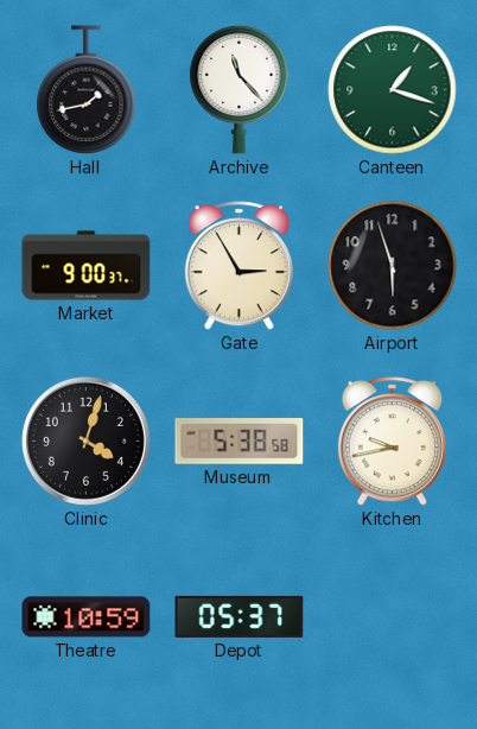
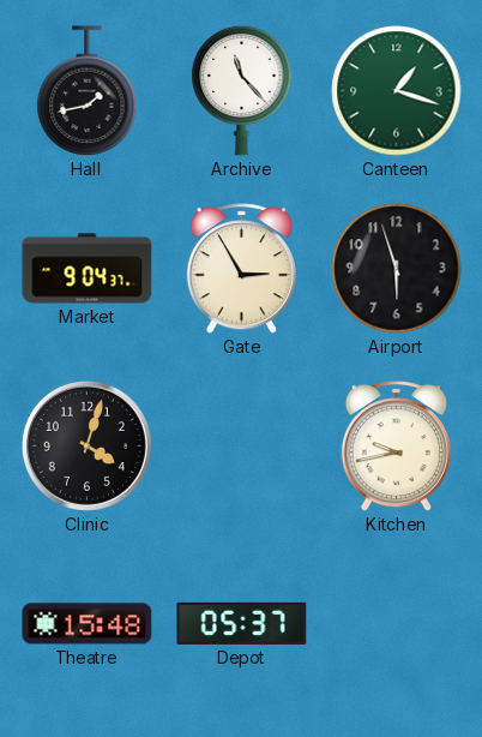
Market: 9:00 -> 9:04 (88, 269)
Museum: 5:38 -> none (240, 442)
Theatre: 10:59 -> 15:48 (88, 624)
